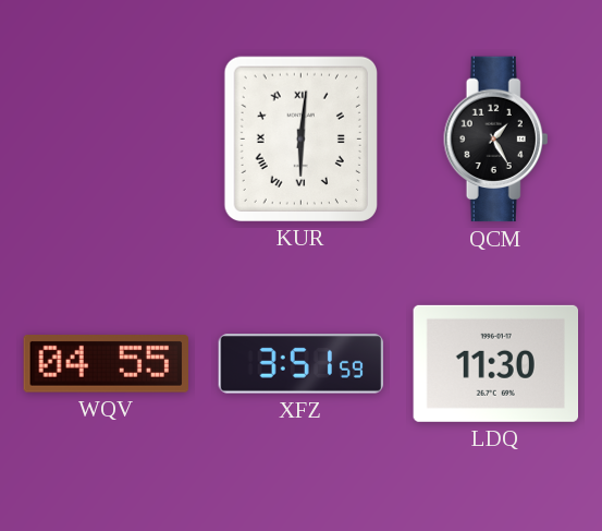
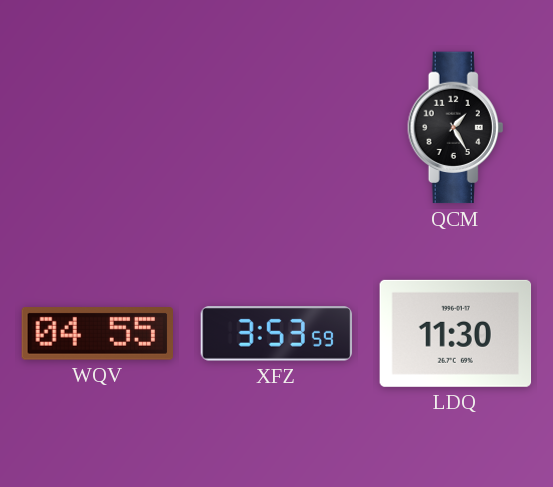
KUR: 6:01 -> none (300, 138)
XFZ: 3:51 -> 3:53 (277, 334)
